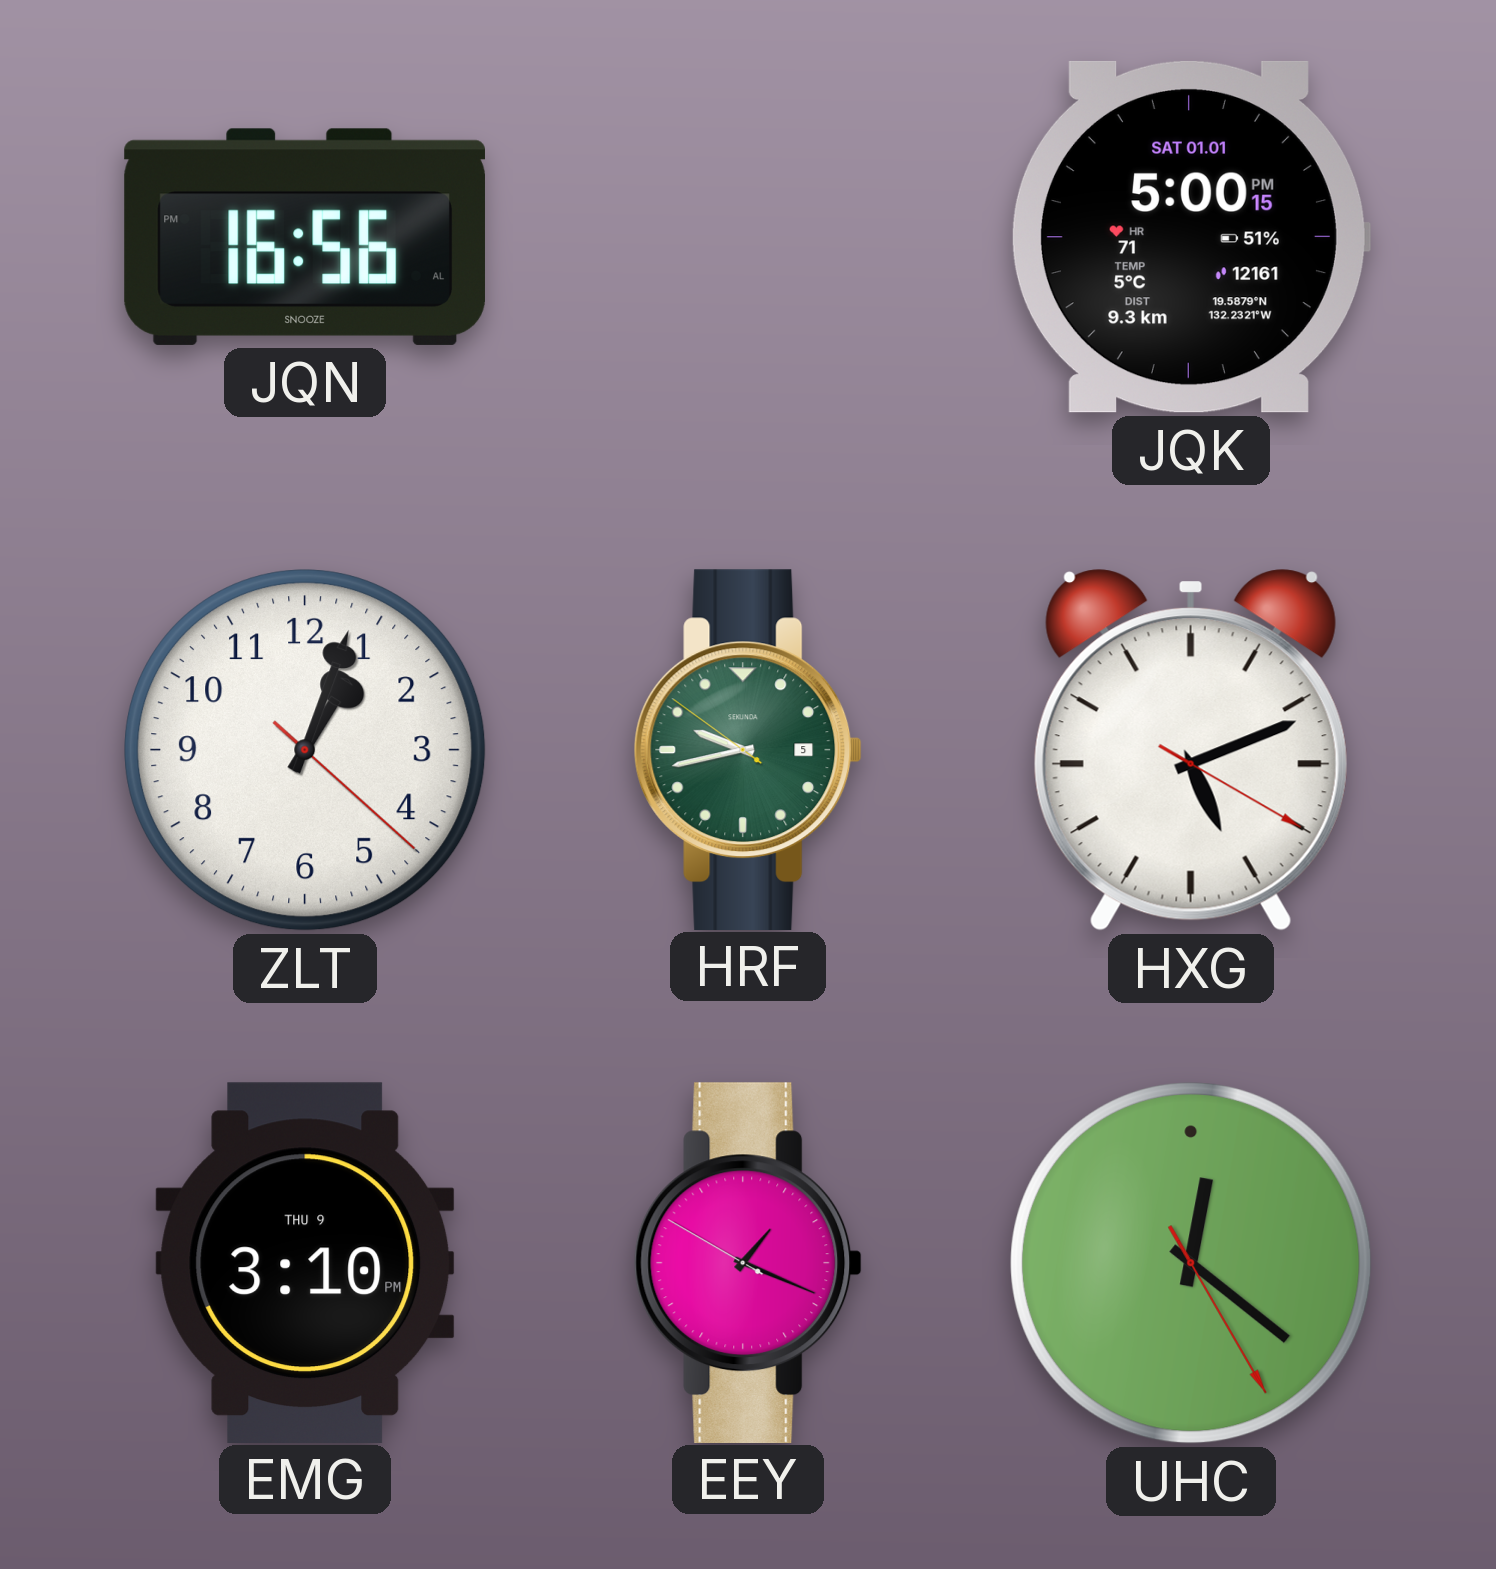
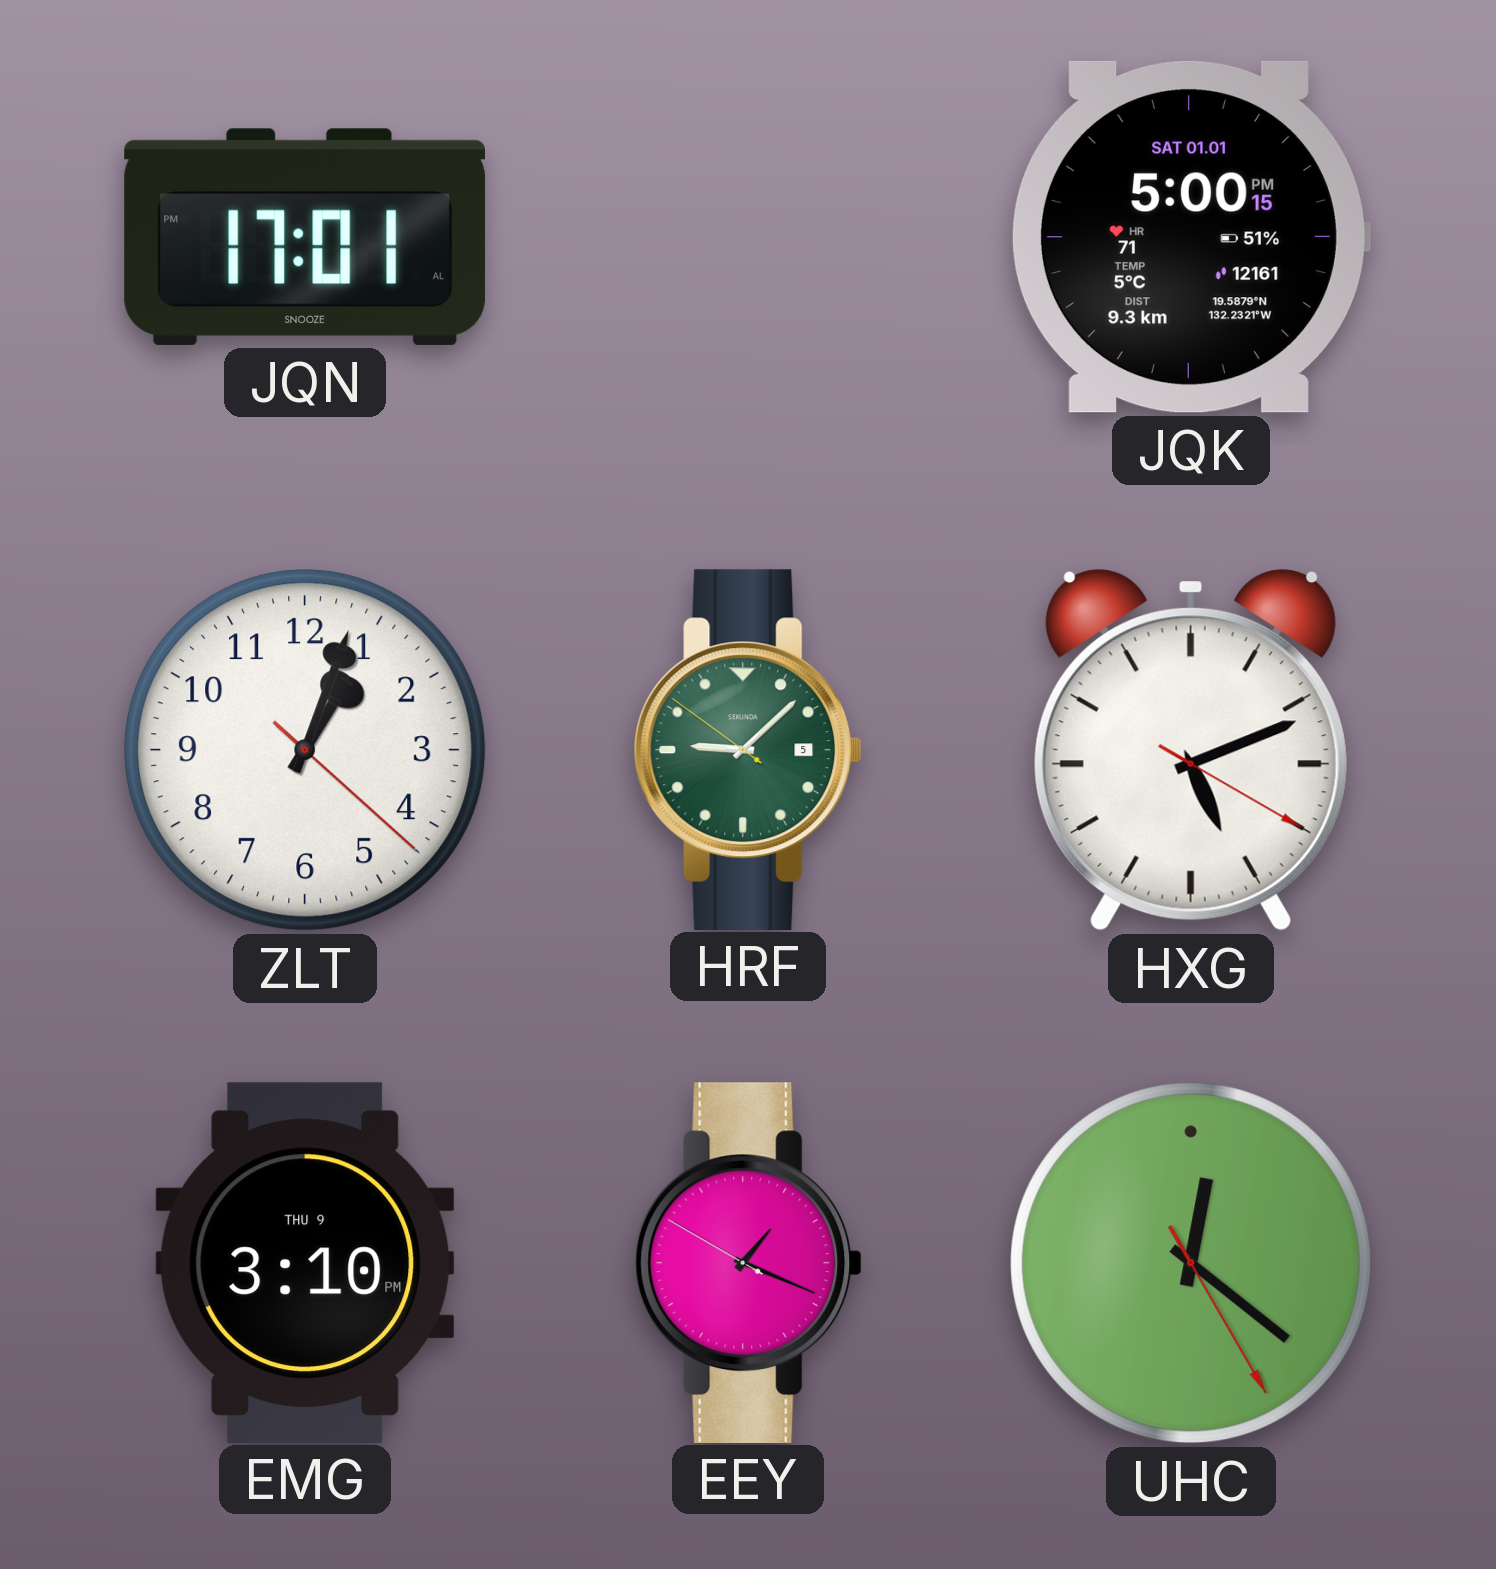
JQN: 16:56 -> 17:01 (305, 237)
HRF: 9:42 -> 9:07 (748, 749)
